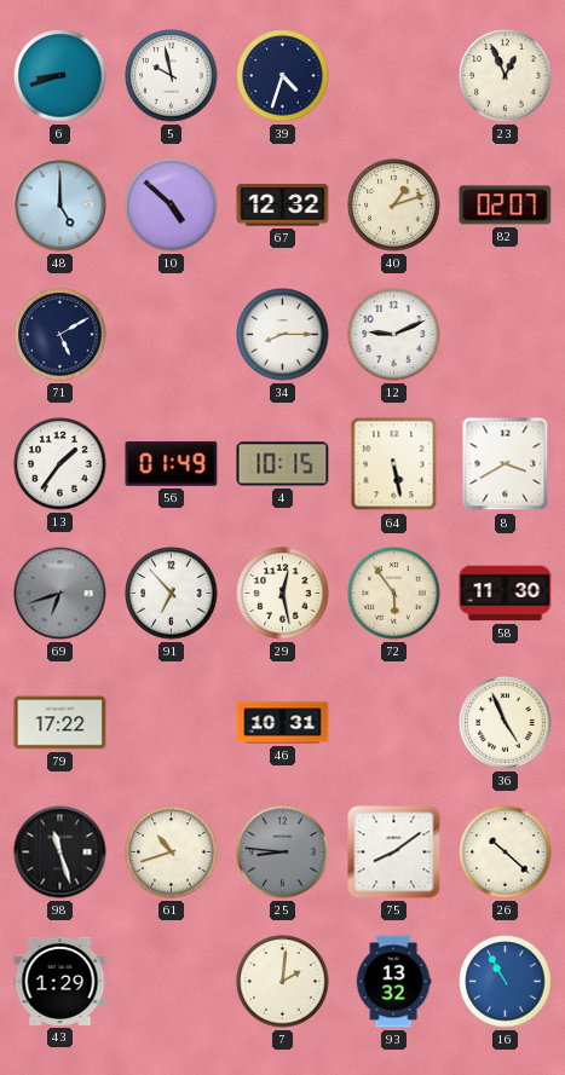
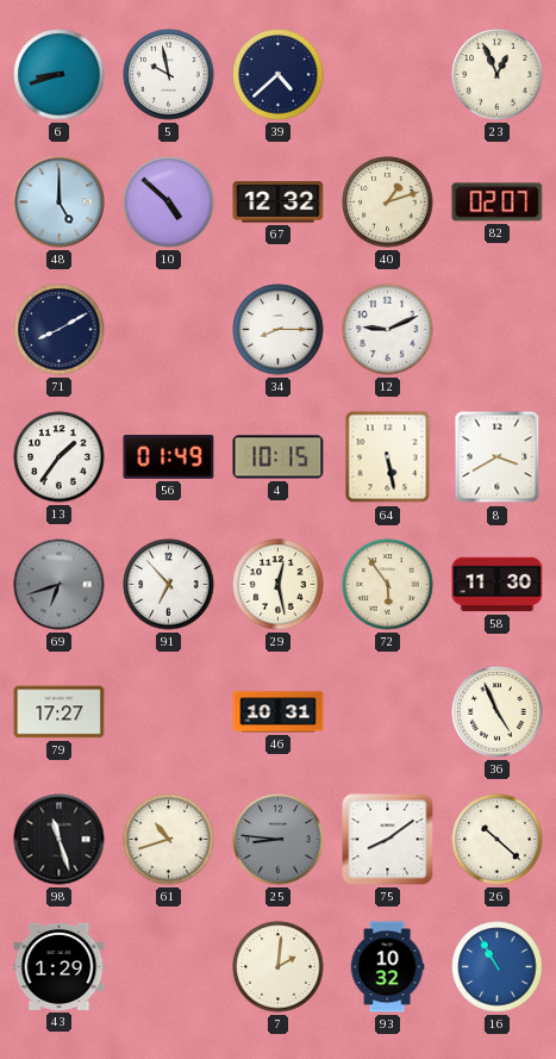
39: 4:33 -> 4:38 (279, 75)
71: 5:10 -> 8:10 (60, 330)
79: 17:22 -> 17:27 (60, 712)
93: 13:32 -> 10:32 (387, 967)
